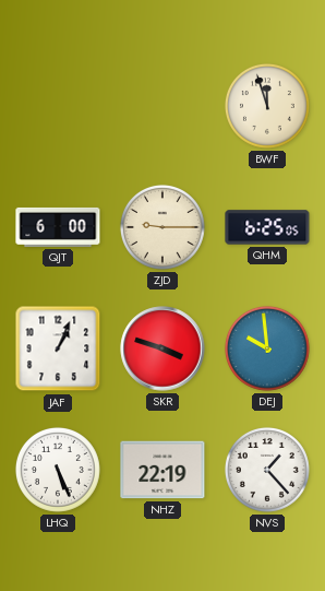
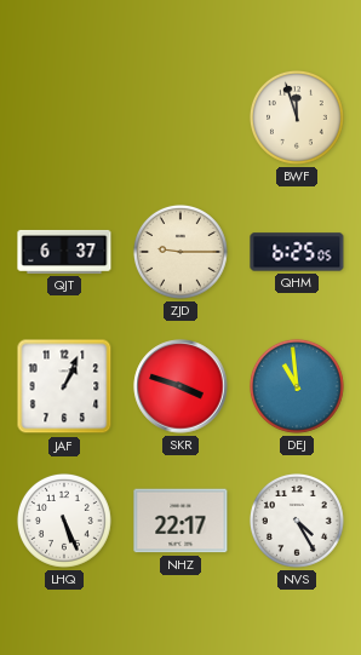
QJT: 6:00 -> 6:37 (64, 252)
DEJ: 9:59 -> 10:59 (297, 386)
NHZ: 22:19 -> 22:17 (180, 521)
NVS: 1:23 -> 4:25 (297, 521)
